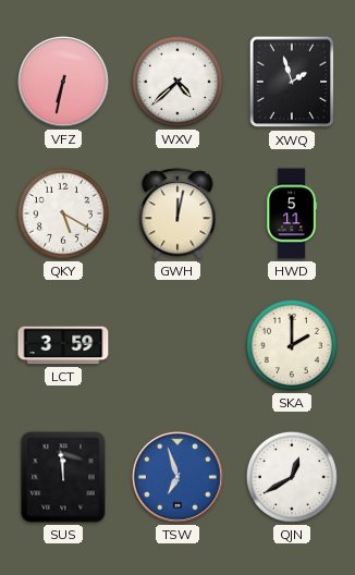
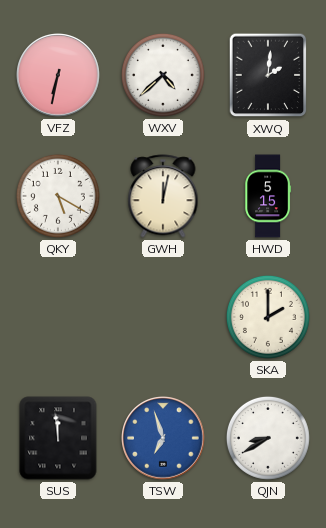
XWQ: 1:57 -> 2:01 (268, 75)
HWD: 5:11 -> 5:15 (268, 196)
LCT: 3:59 -> none (63, 345)
QJN: 12:40 -> 8:40 (268, 438)
